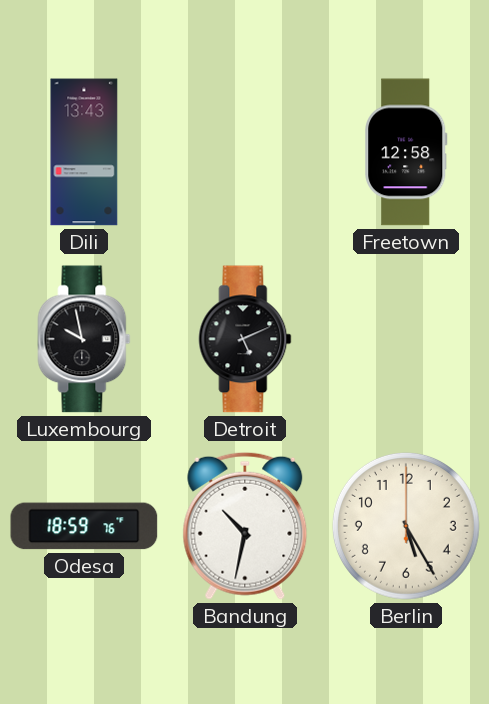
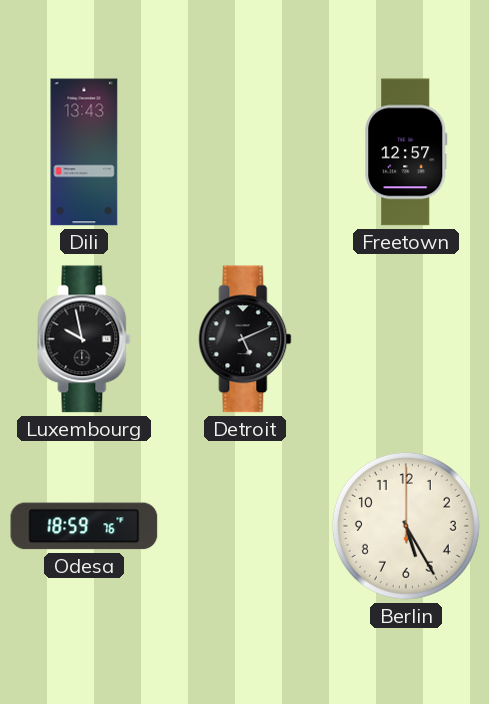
Freetown: 12:58 -> 12:57 (406, 152)
Bandung: 10:32 -> none (245, 526)
